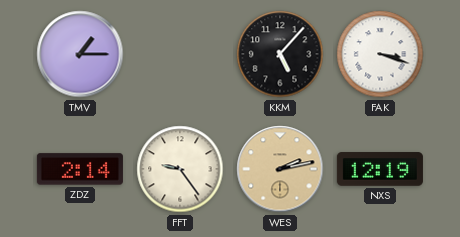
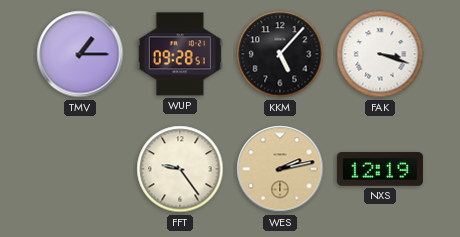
WUP: none -> 09:28 (180, 54)
ZDZ: 2:14 -> none (80, 169)
